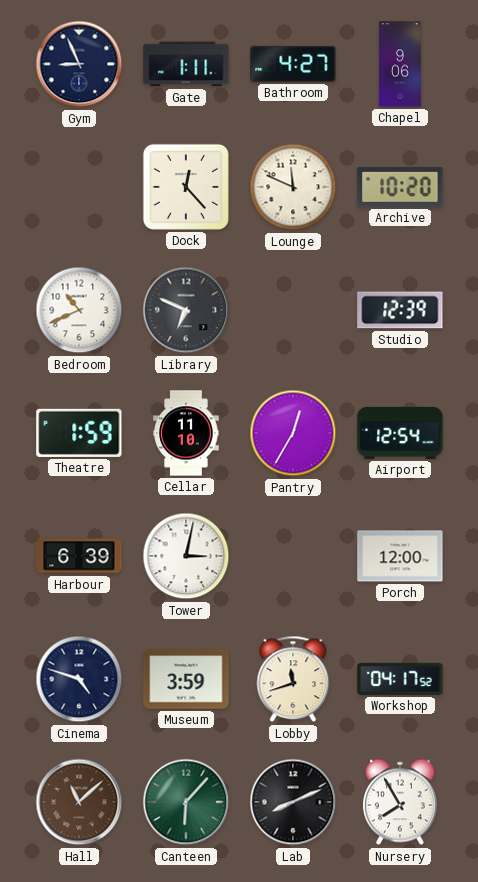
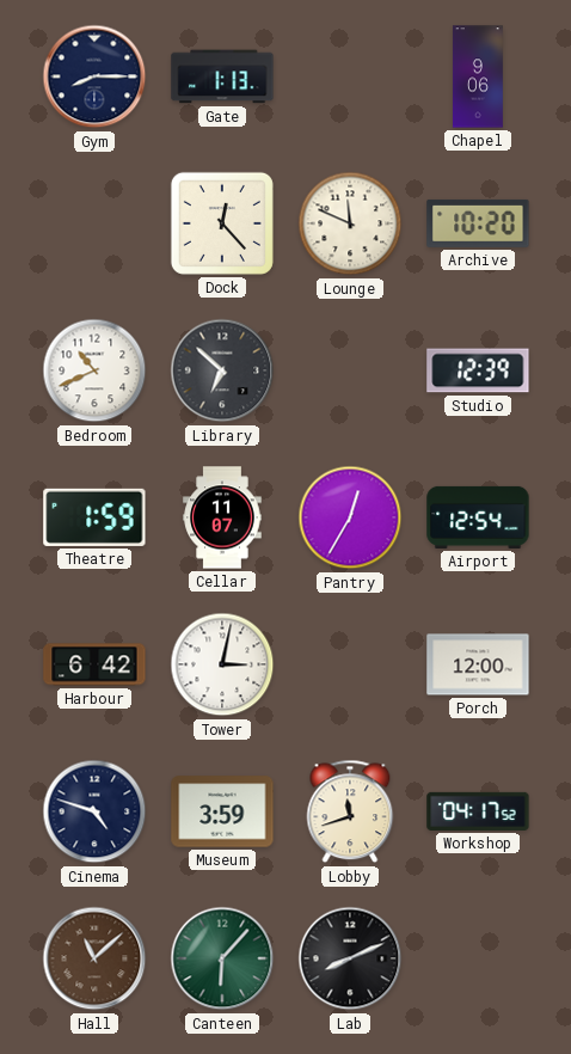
Gym: 8:56 -> 8:15 (94, 76)
Gate: 1:11 -> 1:13 (222, 76)
Bathroom: 4:27 -> none (293, 64)
Library: 6:49 -> 6:52 (222, 370)
Cellar: 11:10 -> 11:07 (222, 517)
Harbour: 6:39 -> 6:42 (94, 664)
Nursery: 7:55 -> none (400, 802)
